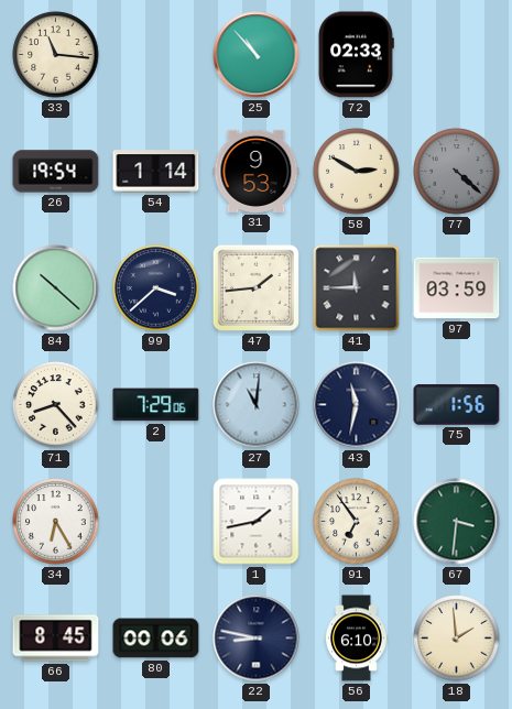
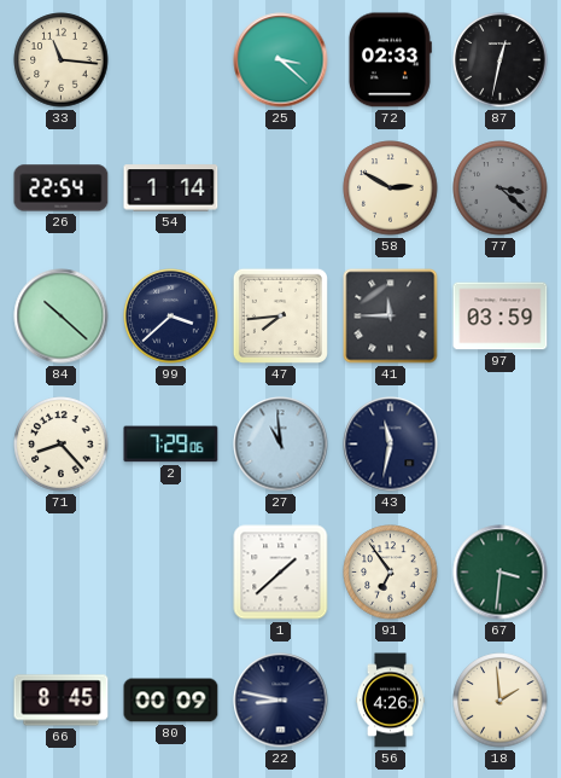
25: 10:53 -> 3:22 (281, 60)
87: none -> 12:32 (501, 60)
26: 19:54 -> 22:54 (62, 188)
31: 9:53 -> none (257, 171)
77: 4:22 -> 3:22 (501, 188)
47: 1:44 -> 7:44 (280, 315)
27: 11:01 -> 10:59 (281, 445)
75: 1:56 -> none (457, 405)
34: 6:25 -> none (56, 522)
1: 1:43 -> 1:38 (281, 573)
80: 00:06 -> 00:09 (171, 701)
56: 6:10 -> 4:26 (390, 701)
